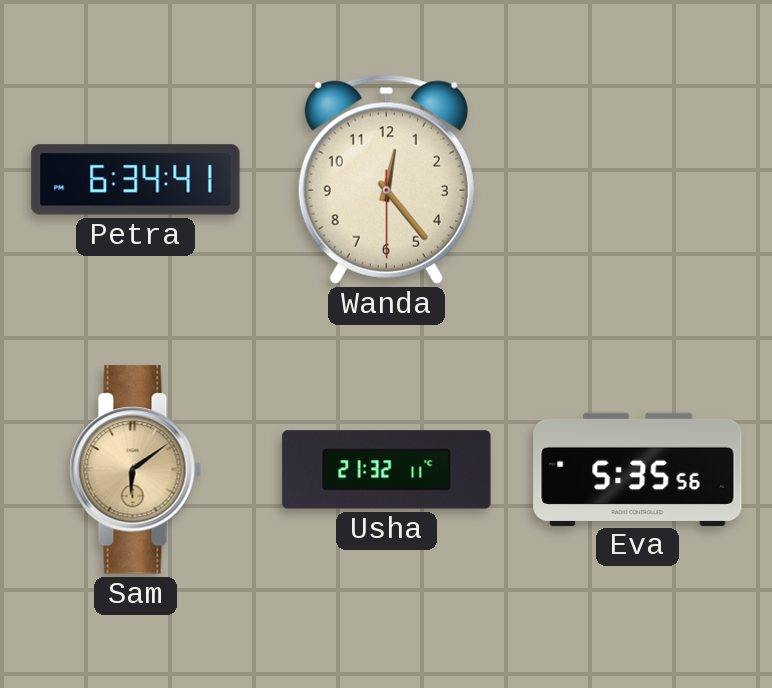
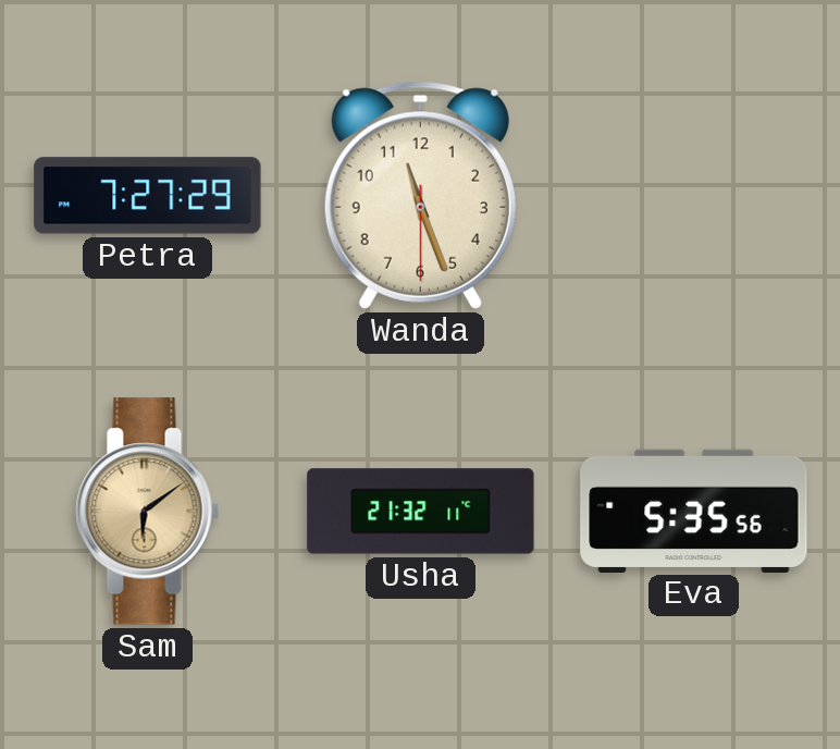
Petra: 6:34 -> 7:27 (148, 196)
Wanda: 12:23 -> 11:26 (420, 195)
